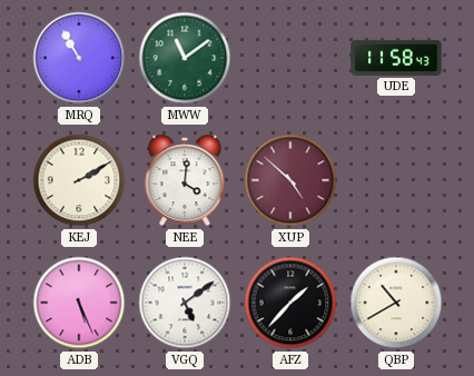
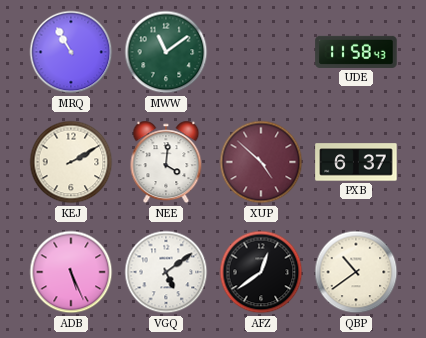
PXB: none -> 6:37 (356, 162)
AFZ: 1:37 -> 12:39 (261, 272)
QBP: 10:40 -> 10:39 (356, 272)
